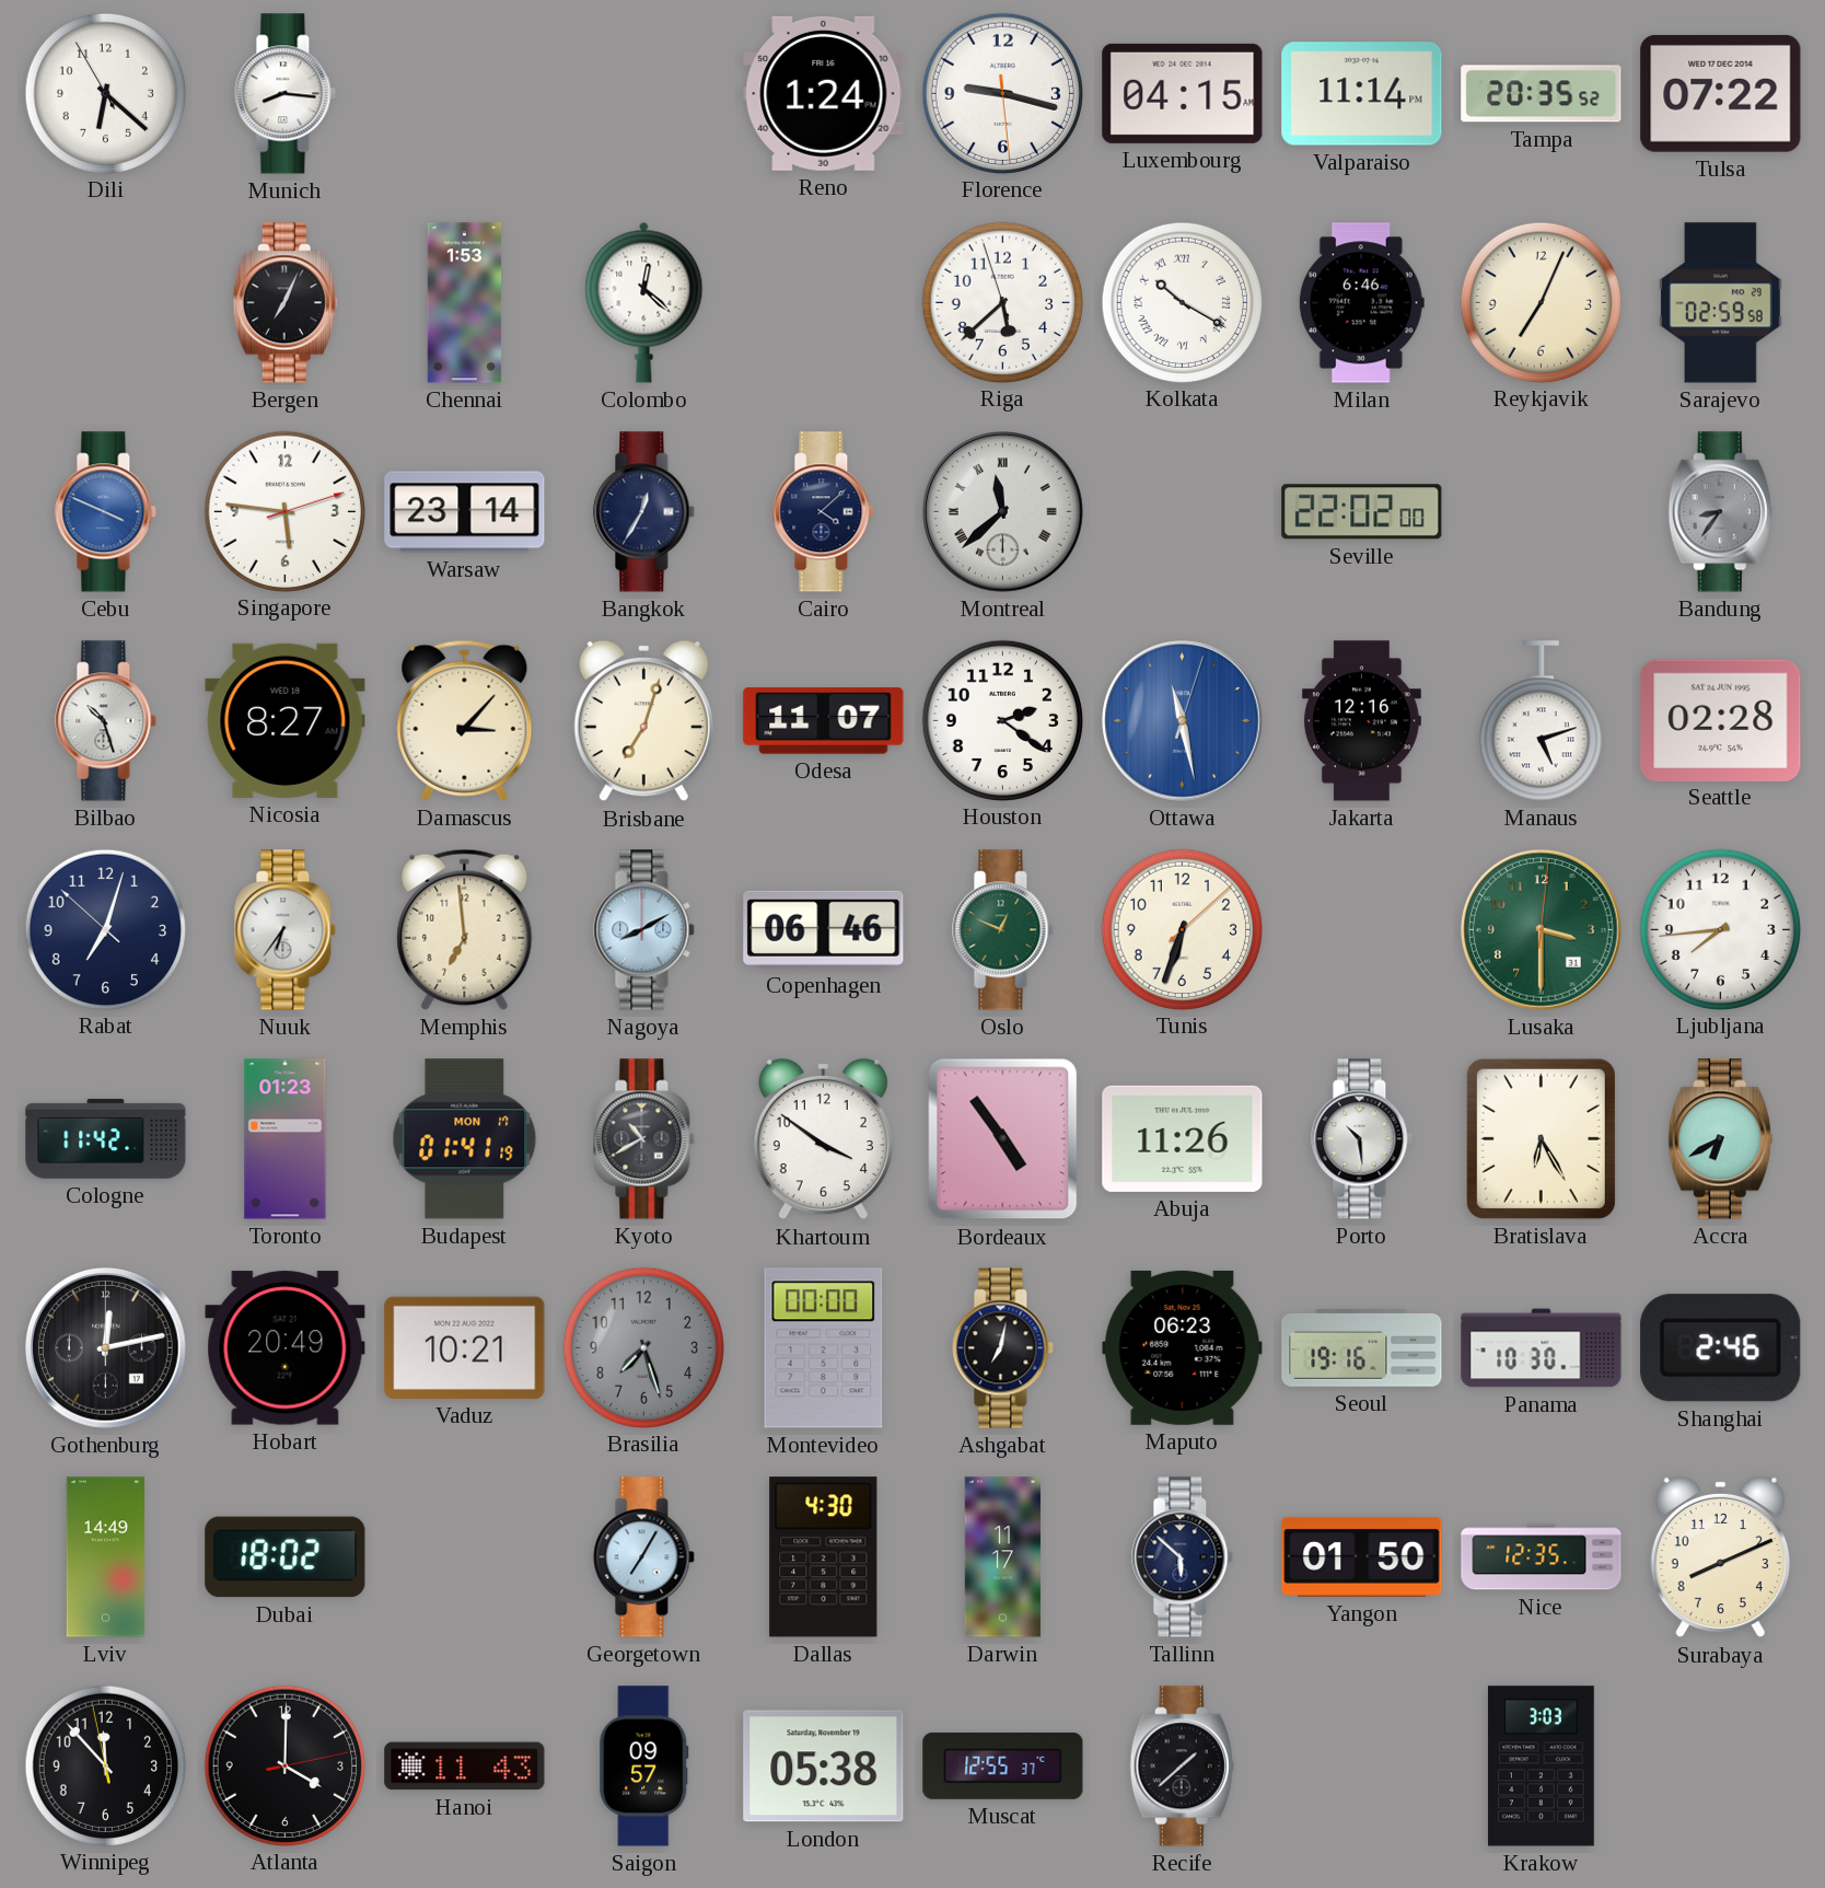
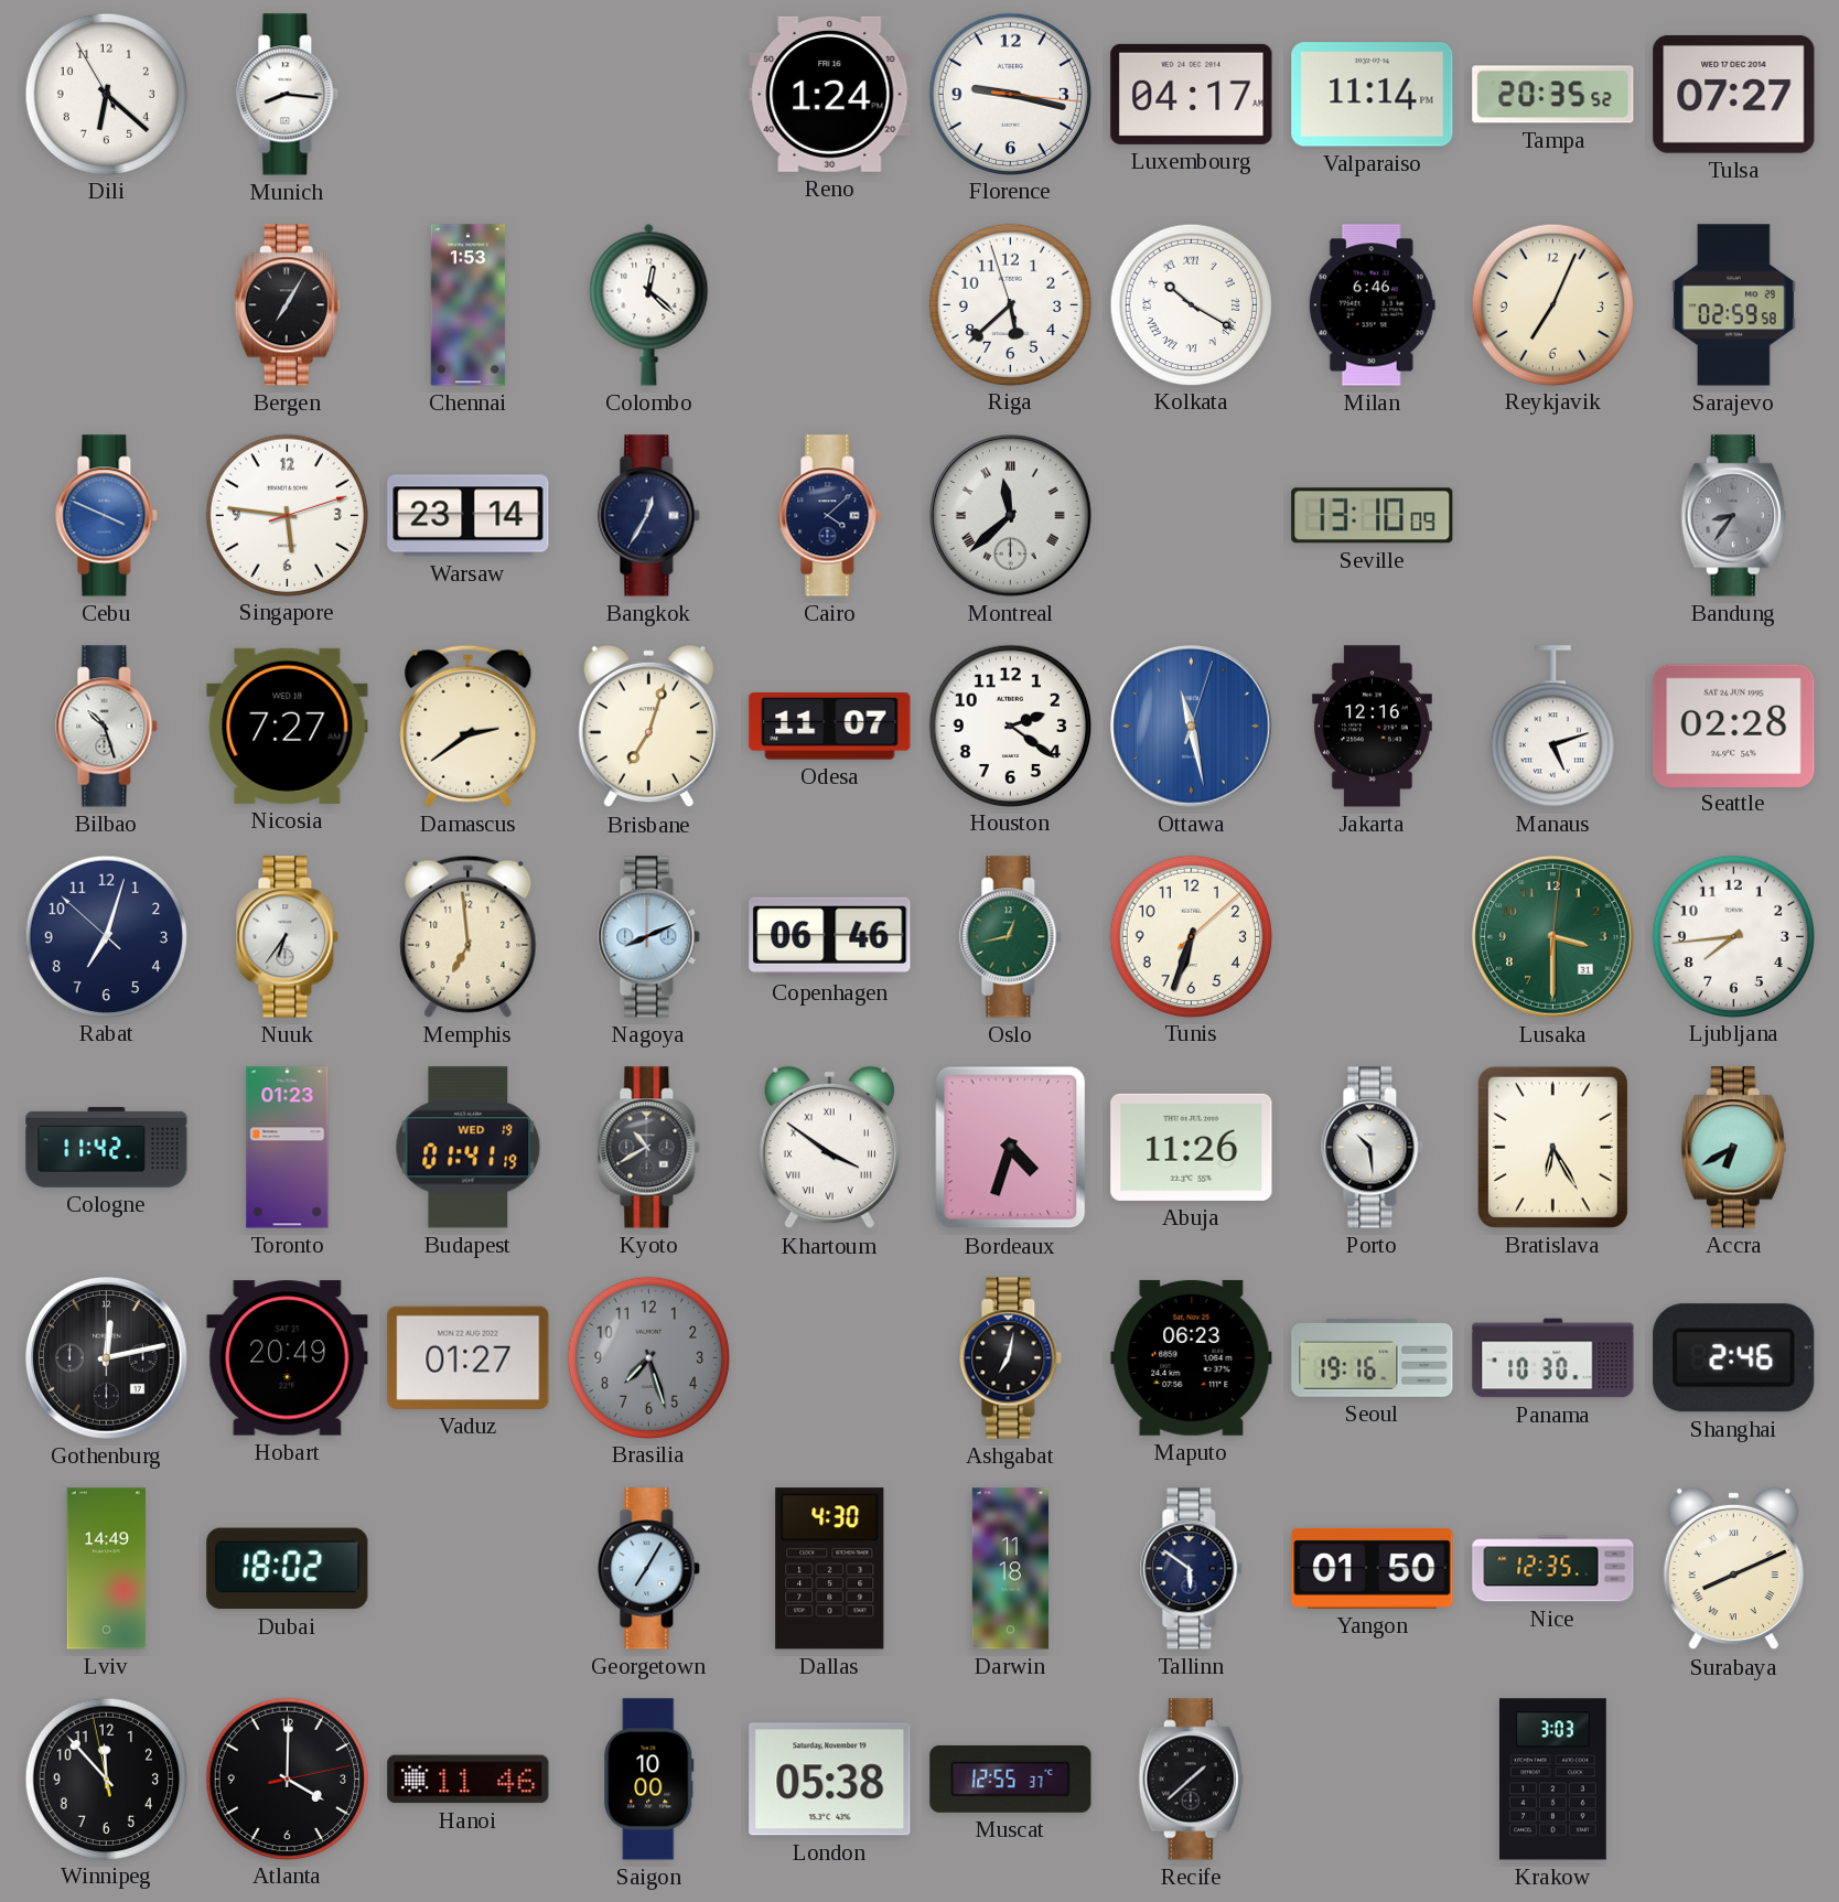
Florence: 9:17:29 -> 9:17:16 (1010, 94)
Luxembourg: 04:15 -> 04:17 (1192, 94)
Tulsa: 07:22 -> 07:27 (1734, 94)
Bergen: 7:04 -> 7:05 (287, 305)
Seville: 22:02 -> 13:10 (1373, 516)
Nicosia: 8:27 -> 7:27 (288, 726)
Damascus: 3:07 -> 2:39 (469, 726)
Nagoya: 8:10 -> 8:11 (649, 937)
Oslo: 12:49 -> 12:43 (1011, 937)
Budapest date: MON 17 -> WED 19 (469, 1148)
Khartoum numerals: Arabic -> Roman (829, 1148)
Bordeaux: 4:54 -> 4:33 (1011, 1148)
Vaduz: 10:21 -> 01:27 (469, 1357)
Montevideo: 00:00 -> none (824, 1348)
Darwin: 11:17 -> 11:18 (1010, 1569)
Tallinn: 5:52 -> 5:51 (1192, 1569)
Surabaya numerals: Arabic -> Roman (1733, 1569)
Hanoi: 11:43 -> 11:46 (469, 1780)
Saigon: 09:57 -> 10:00 (649, 1780)
